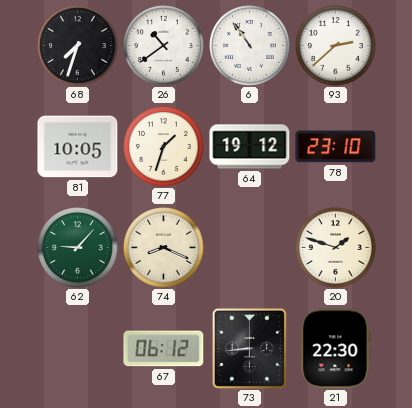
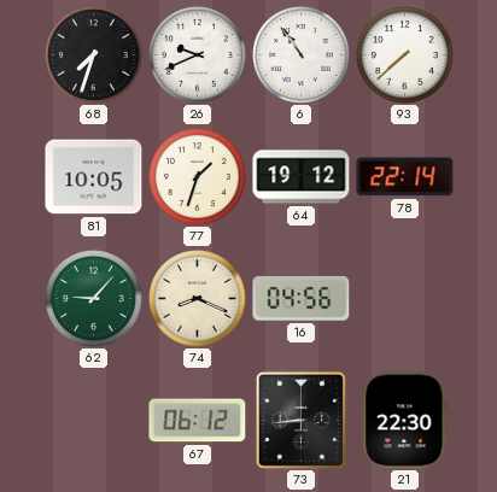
26: 10:39 -> 9:41 (198, 55)
93: 2:38 -> 7:38 (405, 55)
78: 23:10 -> 22:14 (405, 177)
16: none -> 04:56 (302, 299)
20: 1:48 -> none (336, 248)
